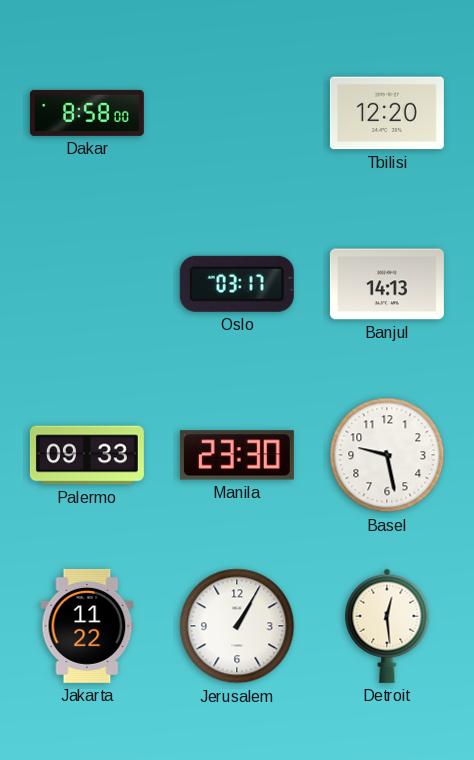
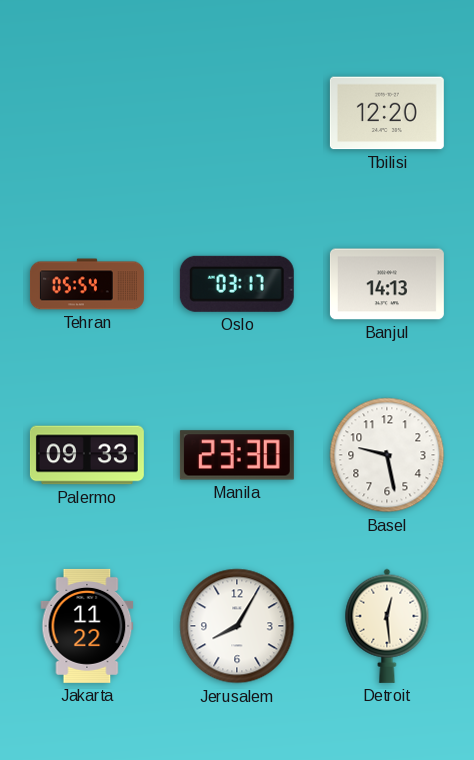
Dakar: 8:58 -> none (87, 113)
Tehran: none -> 05:54 (87, 284)
Jerusalem: 1:05 -> 8:05 (237, 626)
